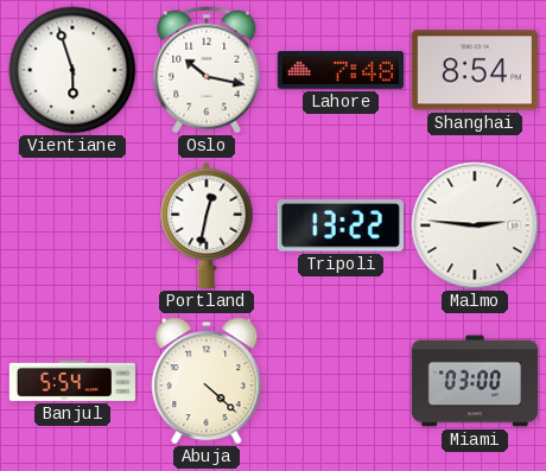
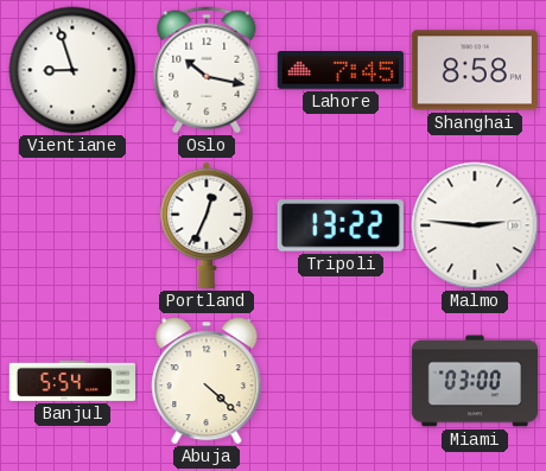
Vientiane: 5:57 -> 8:57 (72, 70)
Lahore: 7:48 -> 7:45 (341, 71)
Shanghai: 8:54 -> 8:58 (475, 70)
Portland: 12:32 -> 12:34 (207, 225)
